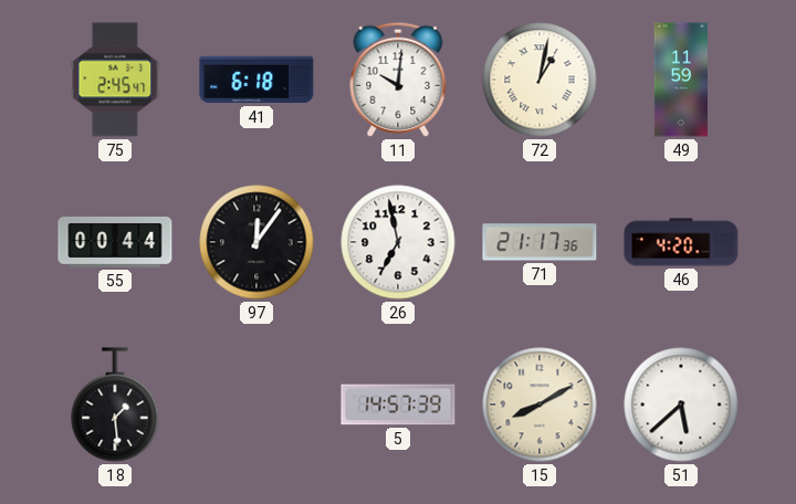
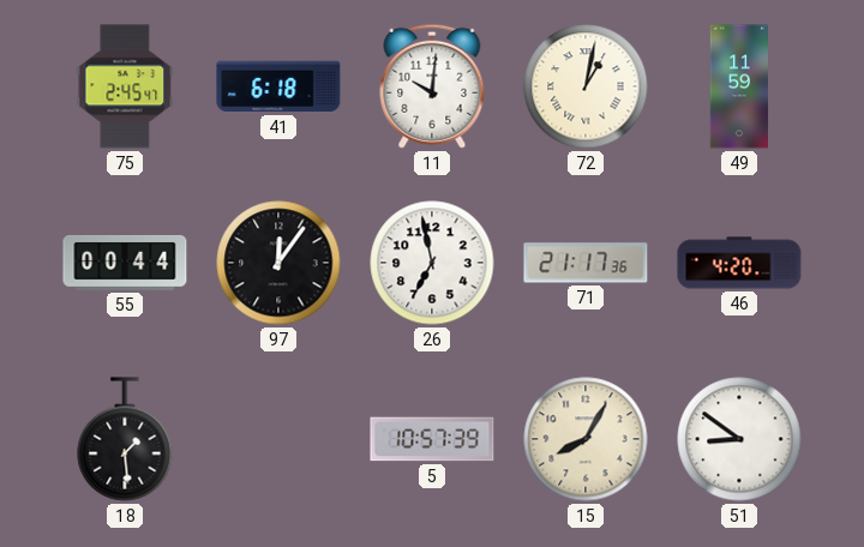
5: 14:57 -> 10:57 (432, 439)
15: 8:10 -> 8:05 (586, 439)
51: 5:38 -> 8:51 (739, 439)
